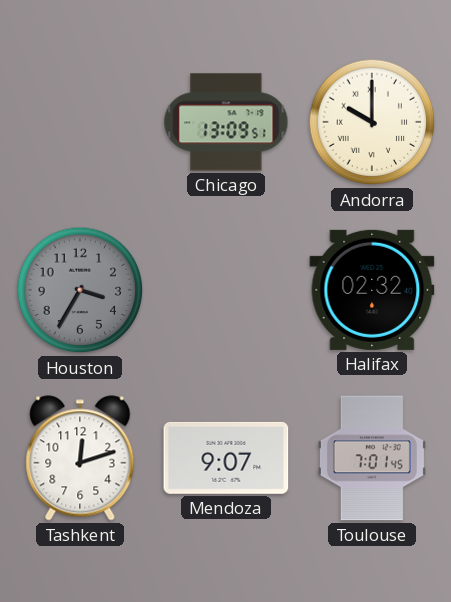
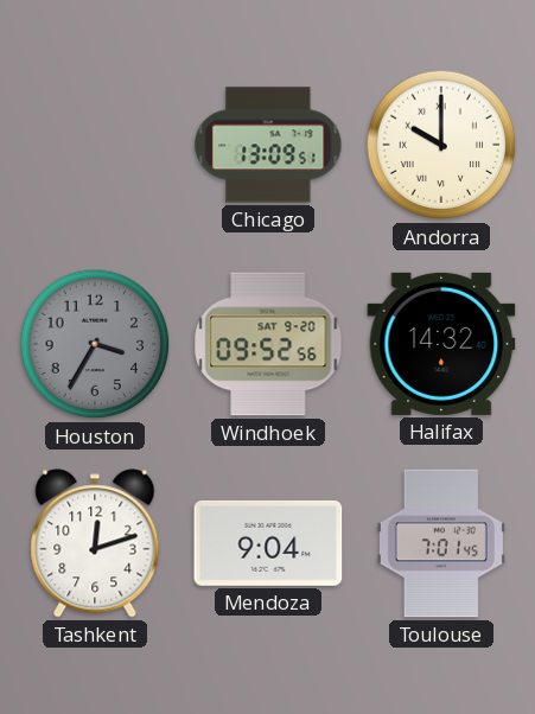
Windhoek: none -> 09:52 (268, 344)
Halifax: 02:32 -> 14:32 (441, 344)
Mendoza: 9:07 -> 9:04 (268, 543)
